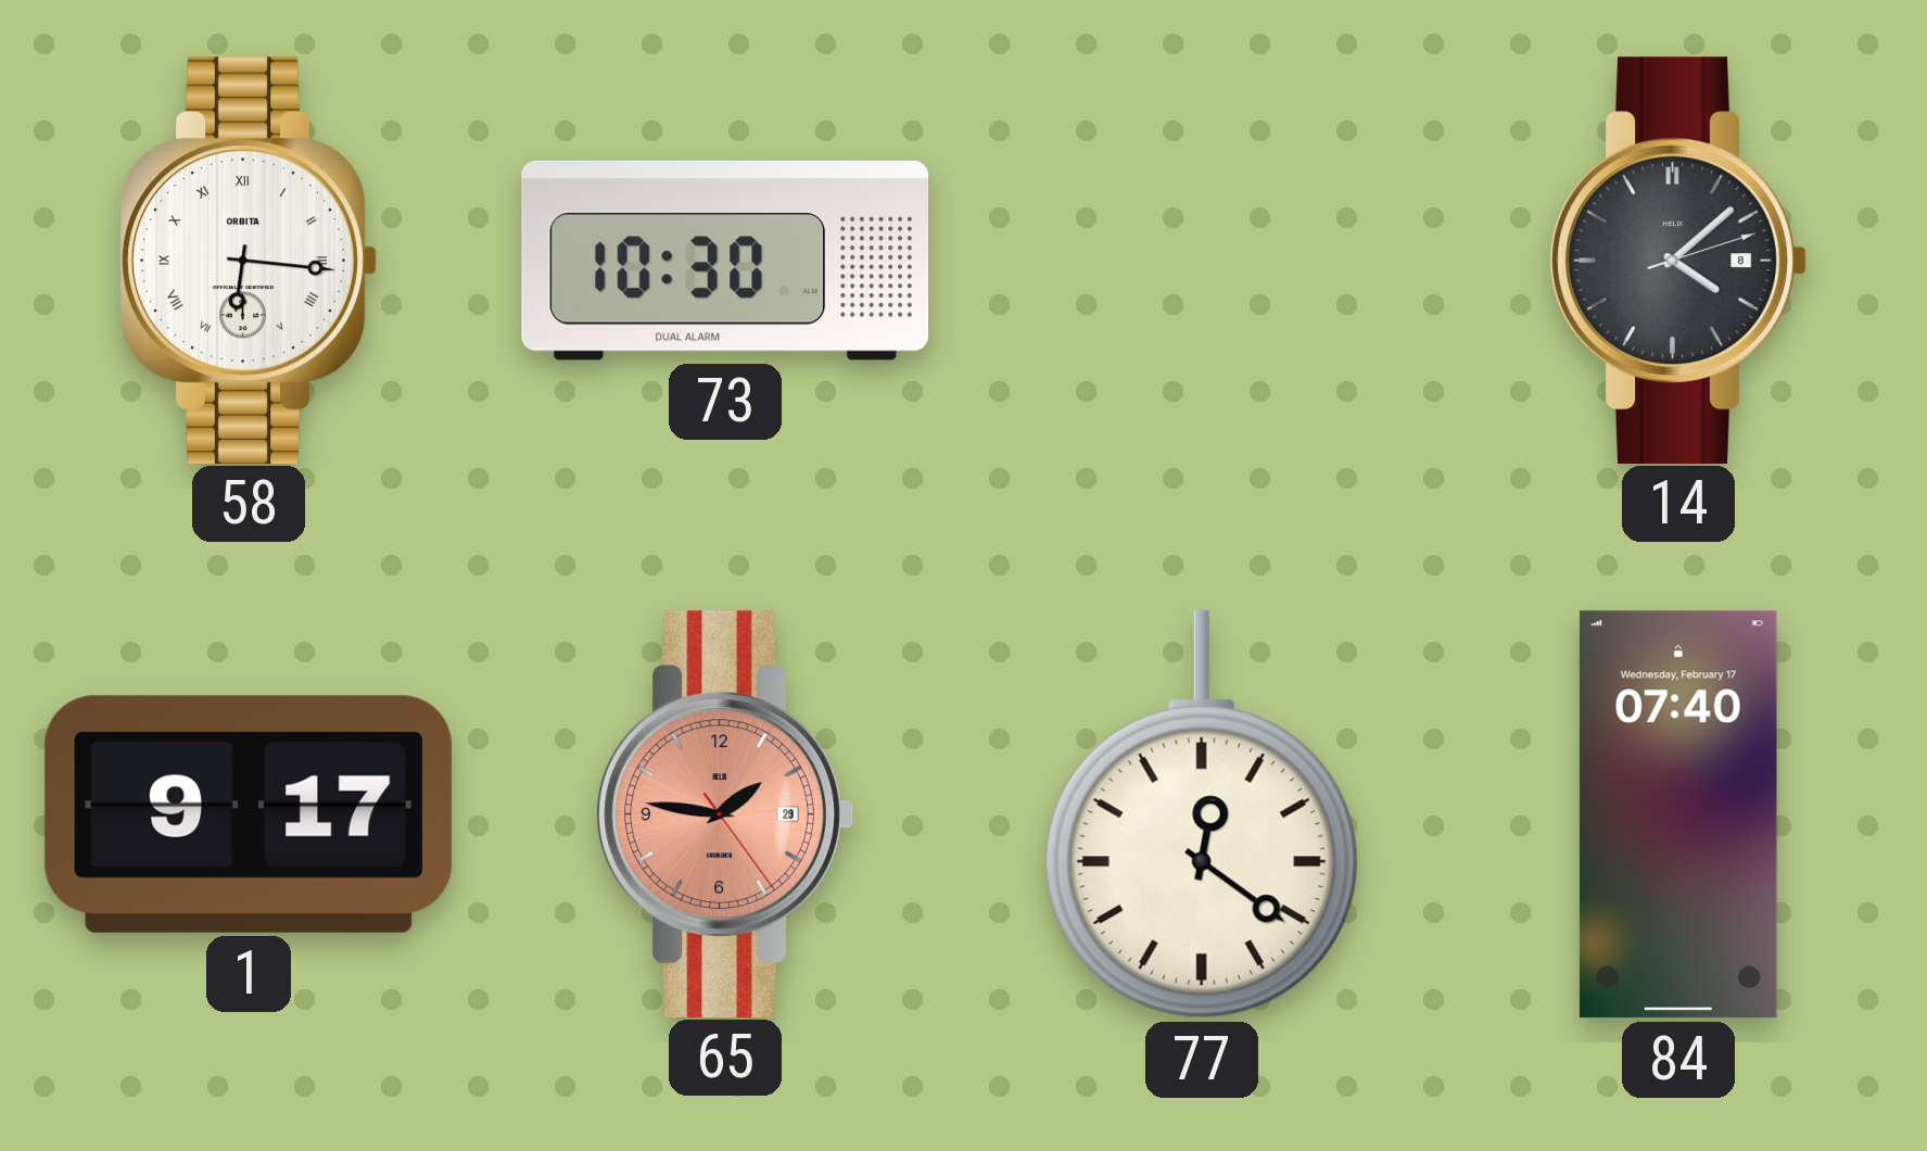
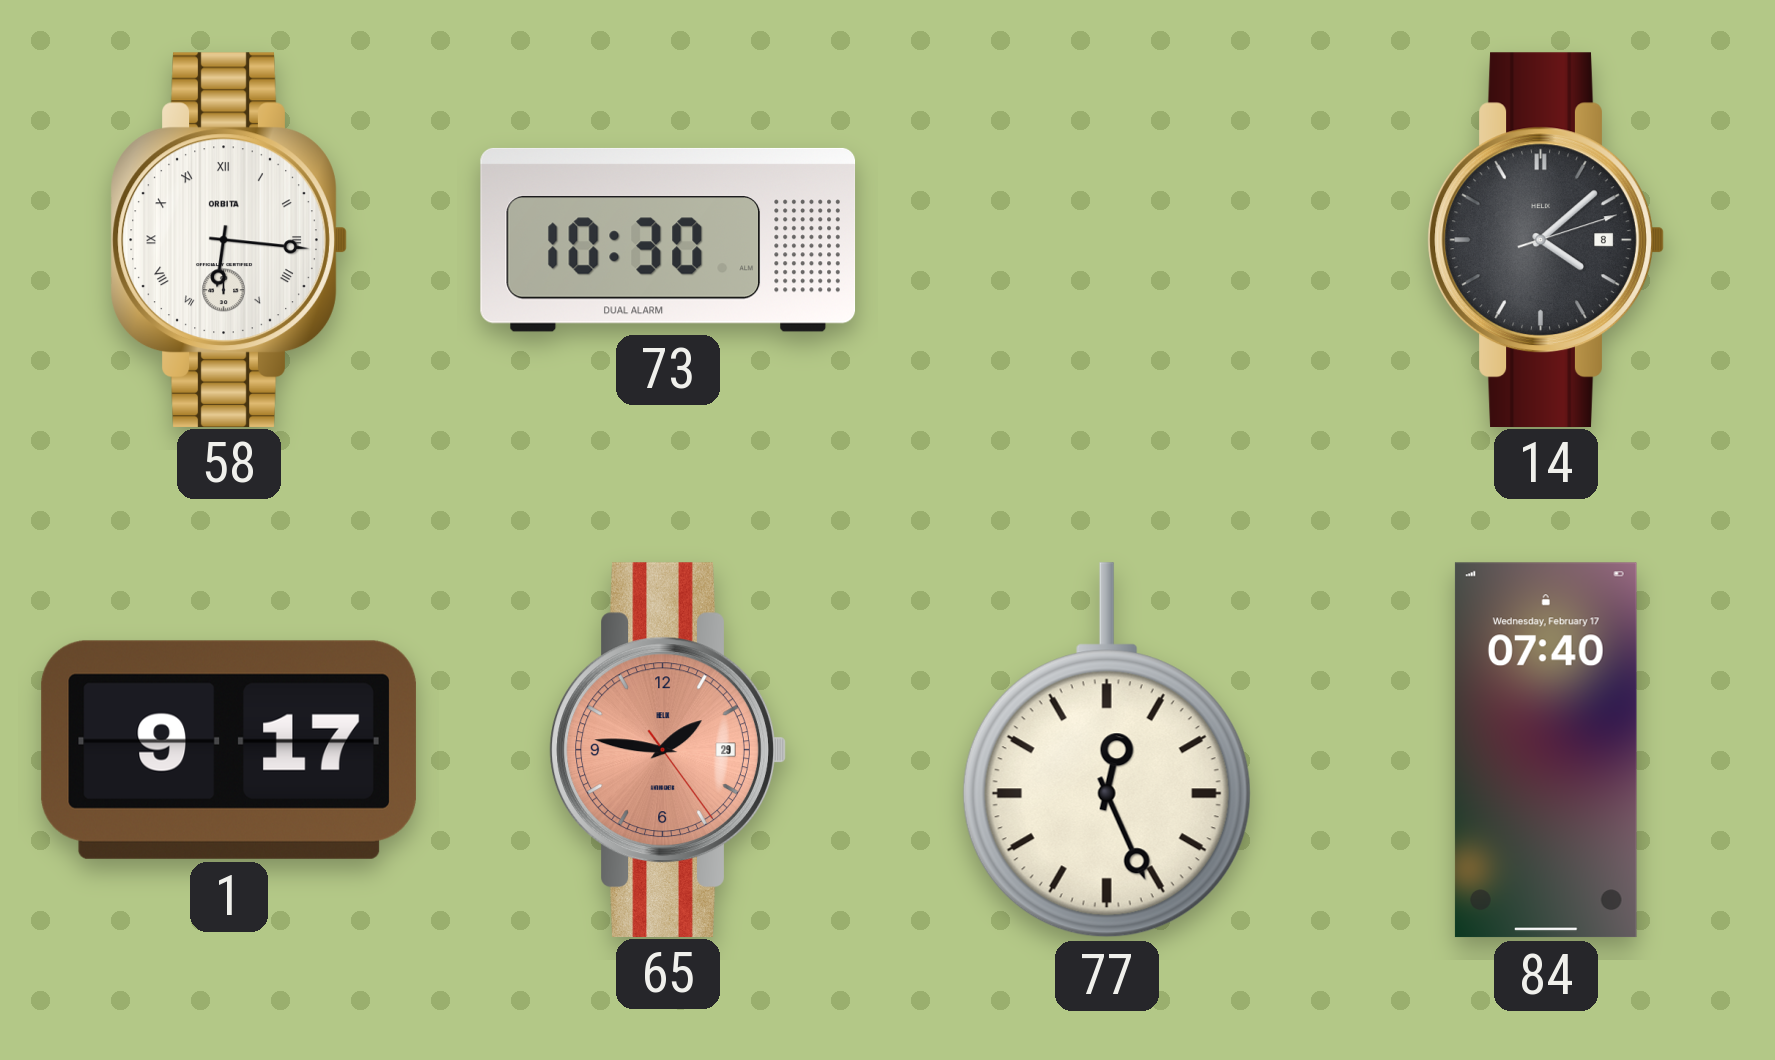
77: 12:21 -> 12:26 (1107, 750)
